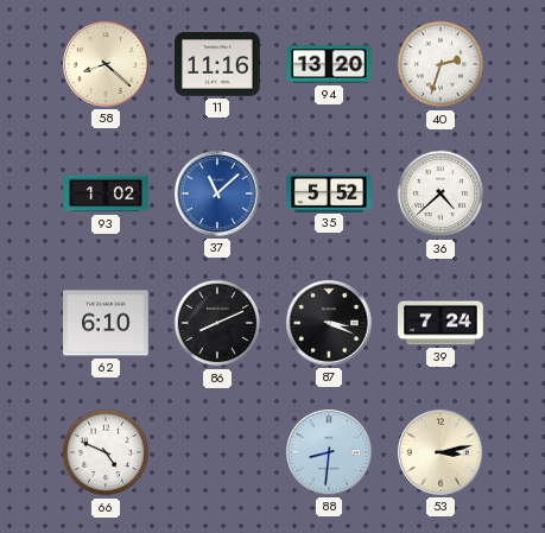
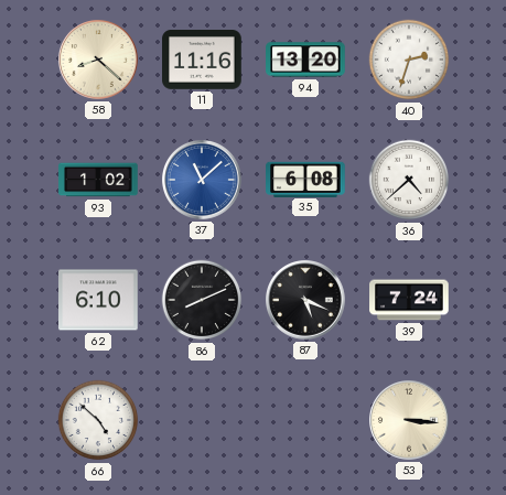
35: 5:52 -> 6:08 (305, 179)
87: 3:19 -> 5:19 (306, 301)
66: 4:49 -> 4:52 (98, 420)
88: 8:31 -> none (330, 453)
53: 3:13 -> 3:16 (410, 421)
